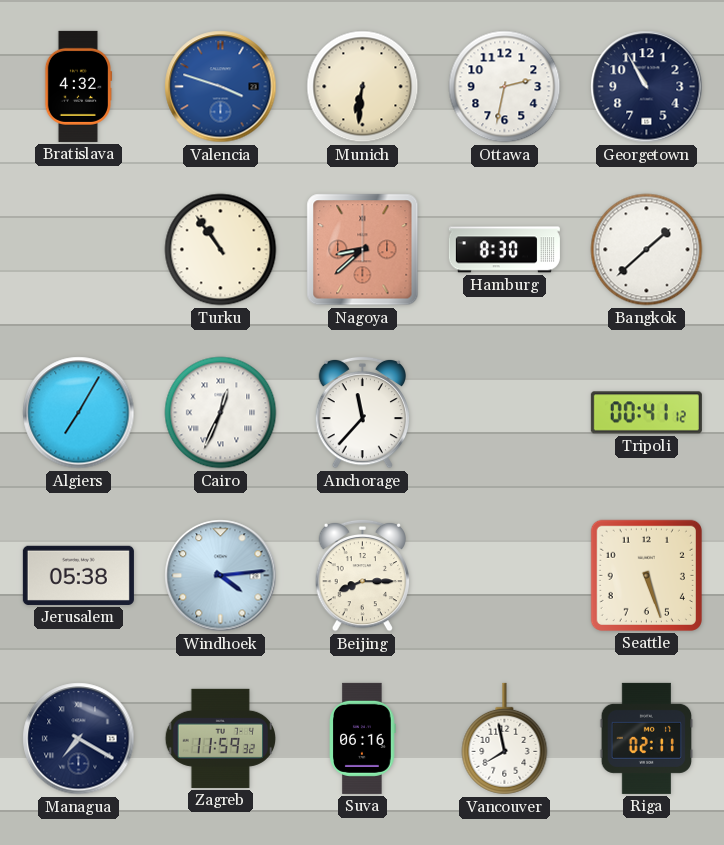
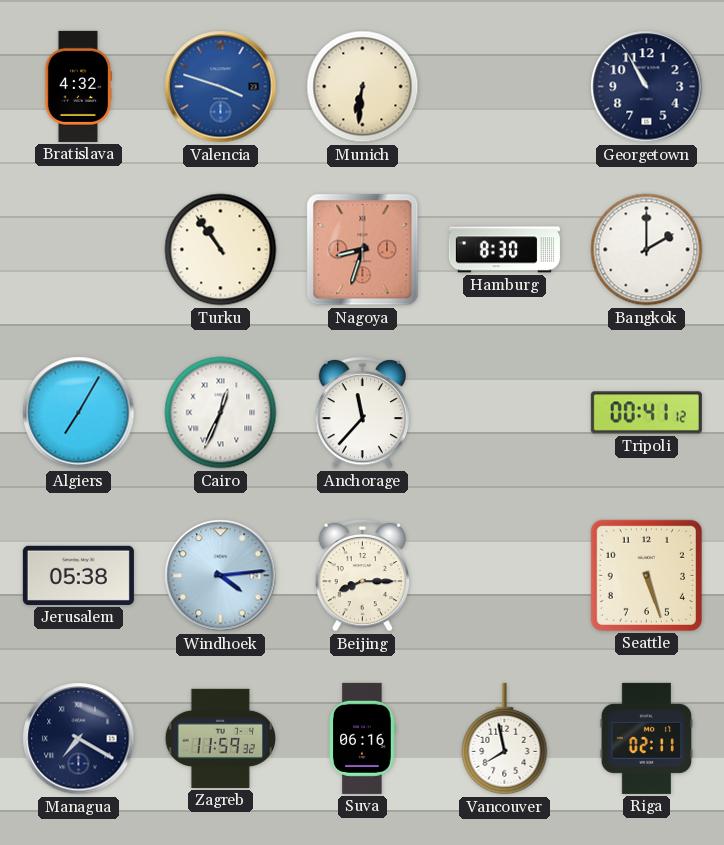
Ottawa: 2:32 -> none (505, 87)
Nagoya: 8:38 -> 8:33 (363, 250)
Bangkok: 1:38 -> 2:00 (647, 250)
